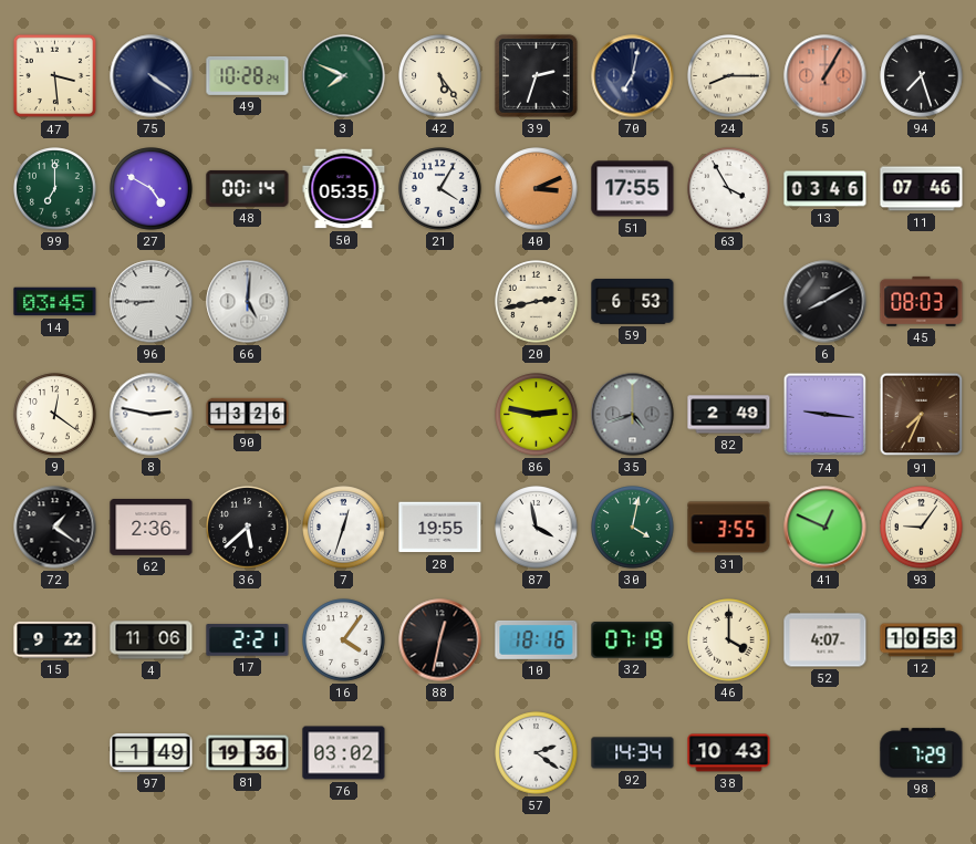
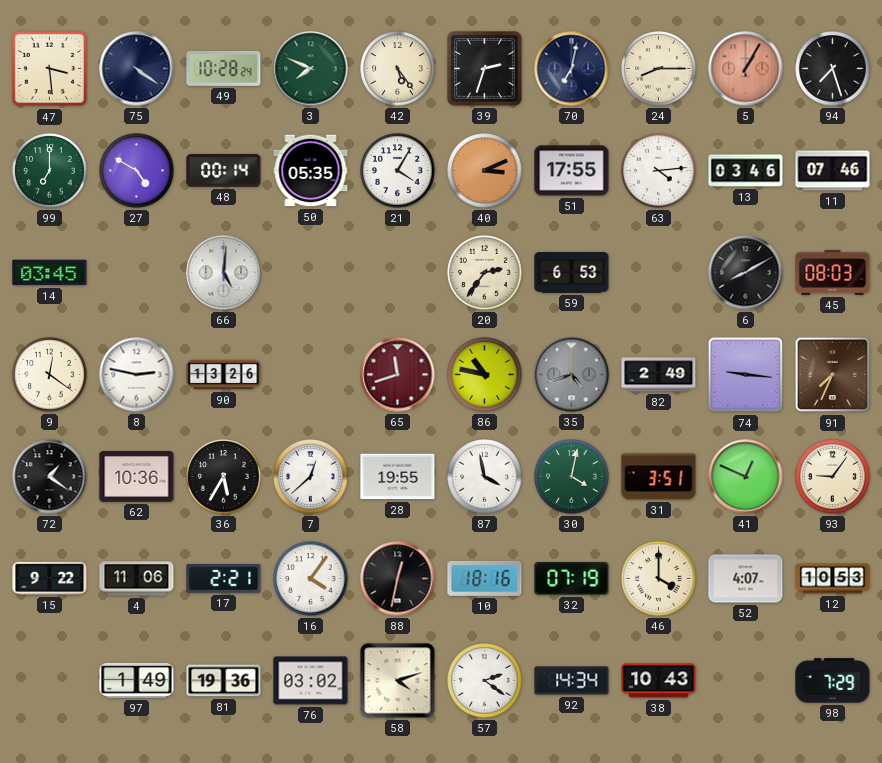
63: 3:55 -> 4:14 (659, 171)
96: 8:45 -> none (152, 302)
20: 2:43 -> 2:36 (485, 273)
65: none -> 11:42 (398, 375)
86: 2:47 -> 10:47 (485, 375)
62: 2:36 -> 10:36 (137, 477)
36: 5:38 -> 5:35 (224, 477)
7: 12:33 -> 12:38 (311, 477)
31: 3:55 -> 3:51 (659, 477)
58: none -> 4:12 (398, 681)
